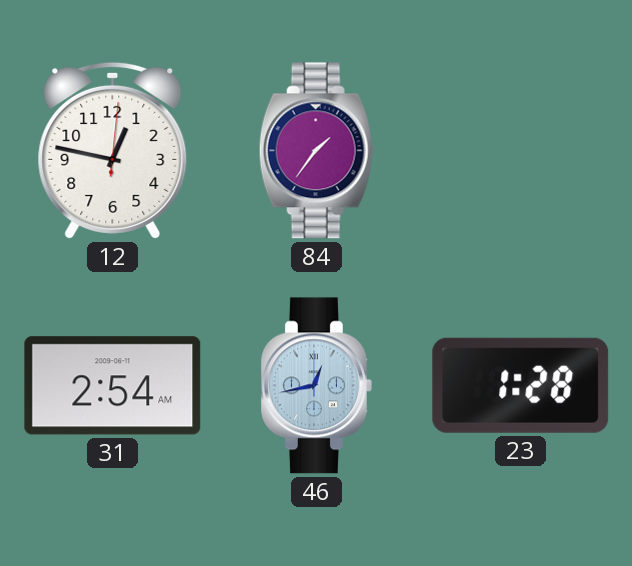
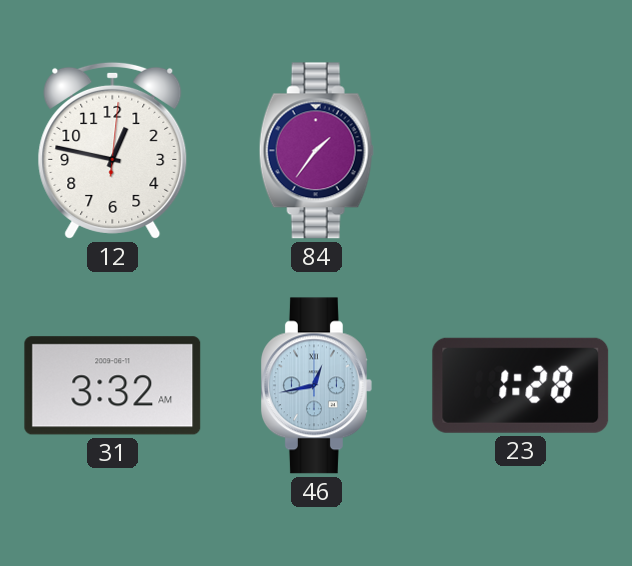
31: 2:54 -> 3:32 (113, 386)
